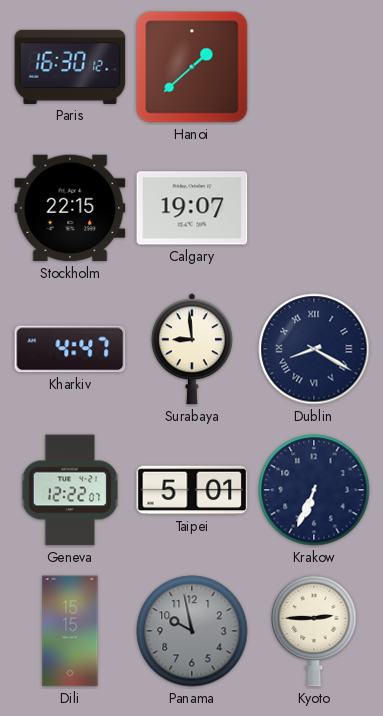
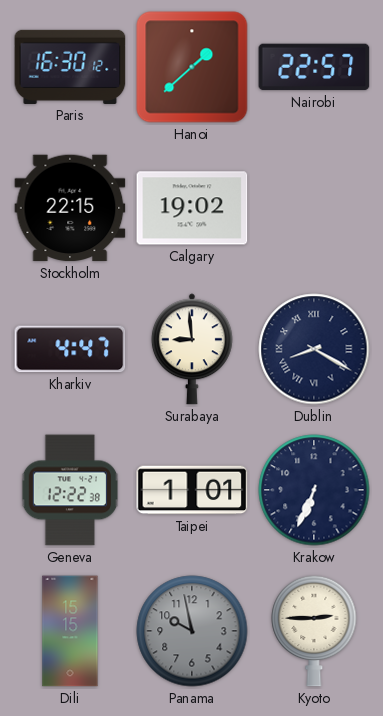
Nairobi: none -> 22:57 (314, 67)
Calgary: 19:07 -> 19:02 (192, 208)
Geneva: 12:22:07 -> 12:22:38 (70, 490)
Taipei: 5:01 -> 1:01 (192, 490)
